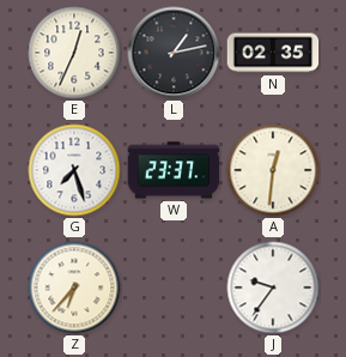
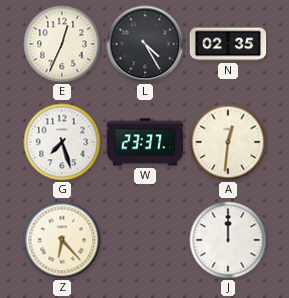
L: 1:13 -> 4:25 (145, 44)
Z: 6:37 -> 6:23 (62, 240)
J: 9:36 -> 12:00 (228, 240)
